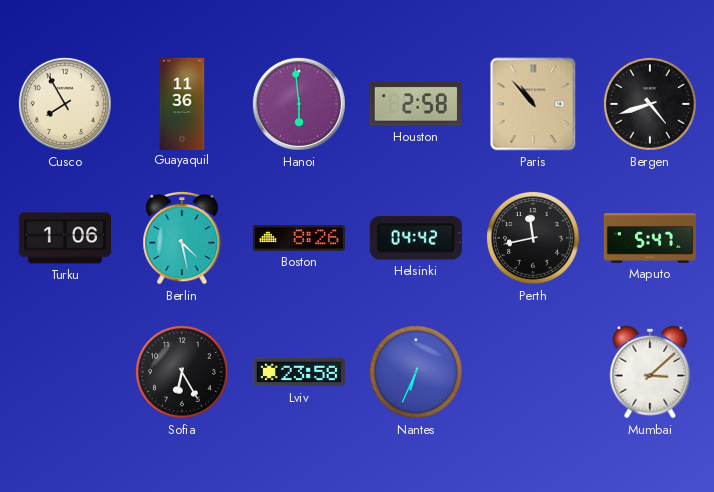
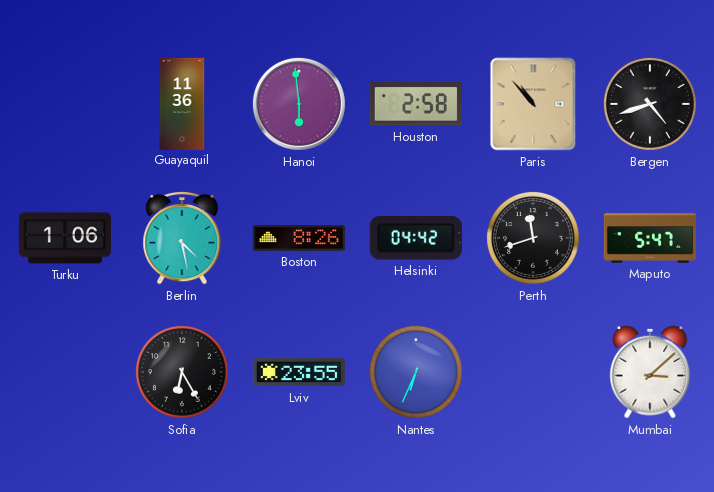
Cusco: 7:55 -> none (65, 104)
Perth: 11:43 -> 11:42 (533, 238)
Lviv: 23:58 -> 23:55 (299, 372)
